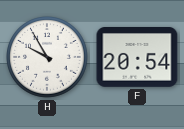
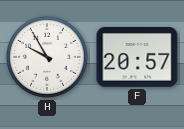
F: 20:54 -> 20:57 (137, 58)
